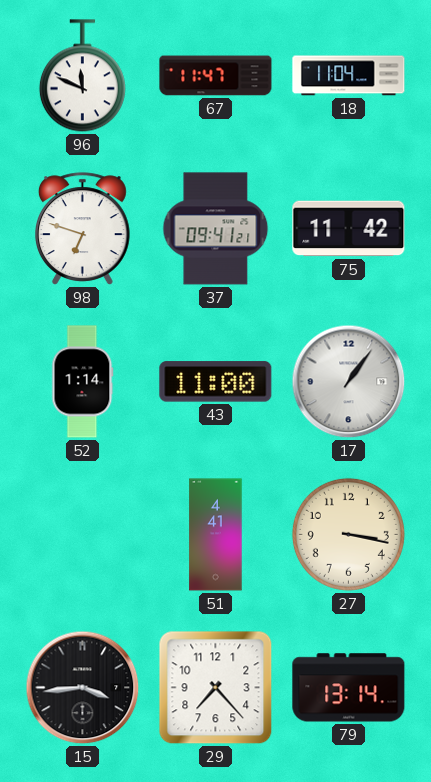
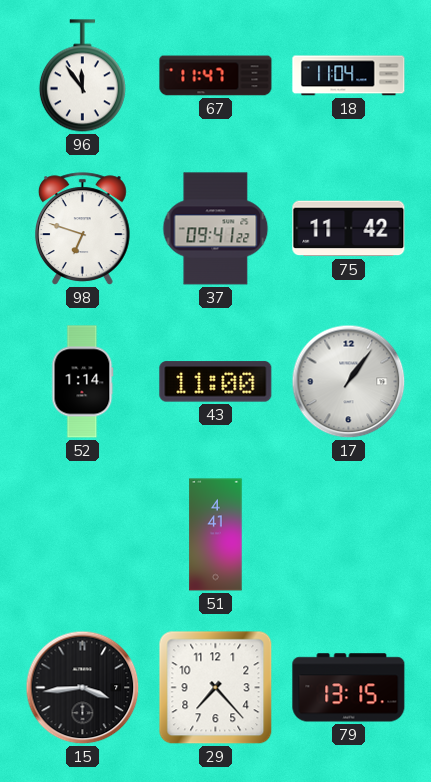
96: 11:49 -> 11:54 (82, 76)
37: 09:41:21 -> 09:41:22 (216, 229)
27: 3:17 -> none (348, 534)
79: 13:14 -> 13:15 (349, 688)
